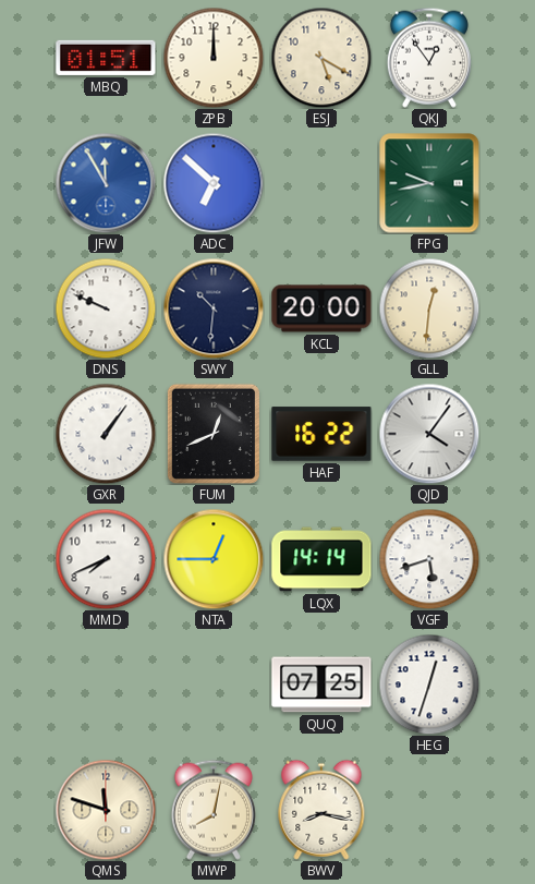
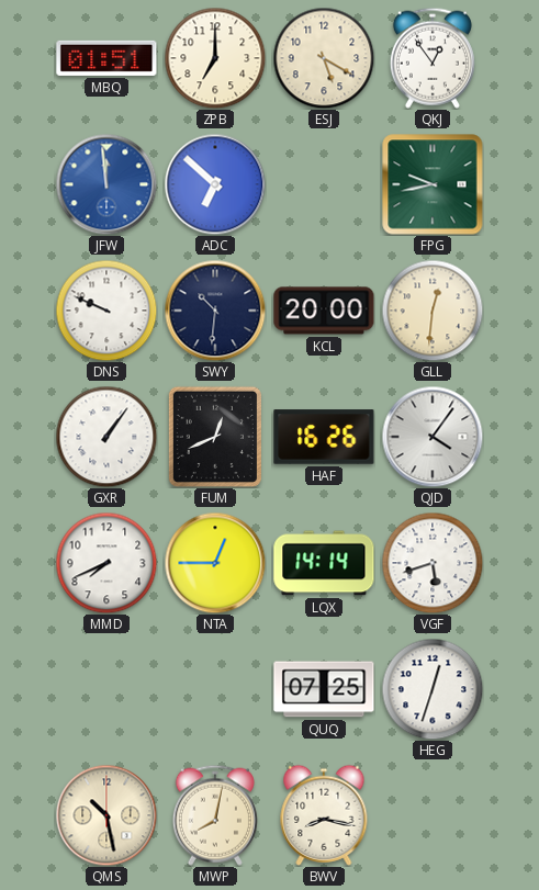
ZPB: 12:00 -> 7:00 (215, 58)
JFW: 11:55 -> 11:59 (106, 184)
HAF: 16:22 -> 16:26 (324, 437)
QMS: 11:48 -> 10:28 (106, 815)
